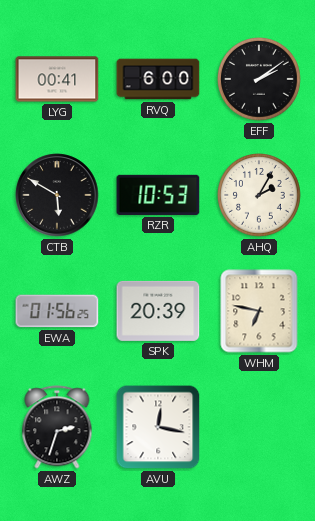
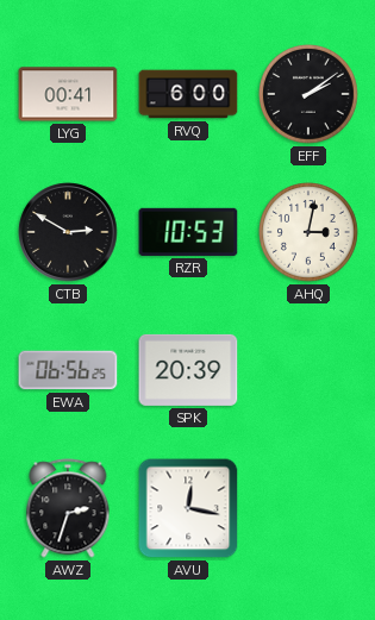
CTB: 5:50 -> 2:50 (68, 232)
AHQ: 2:05 -> 3:02 (310, 233)
EWA: 01:56 -> 06:56 (68, 370)
WHM: 6:47 -> none (259, 311)
